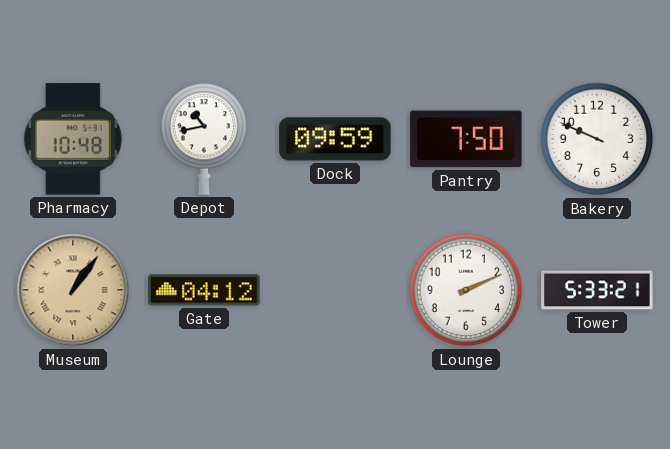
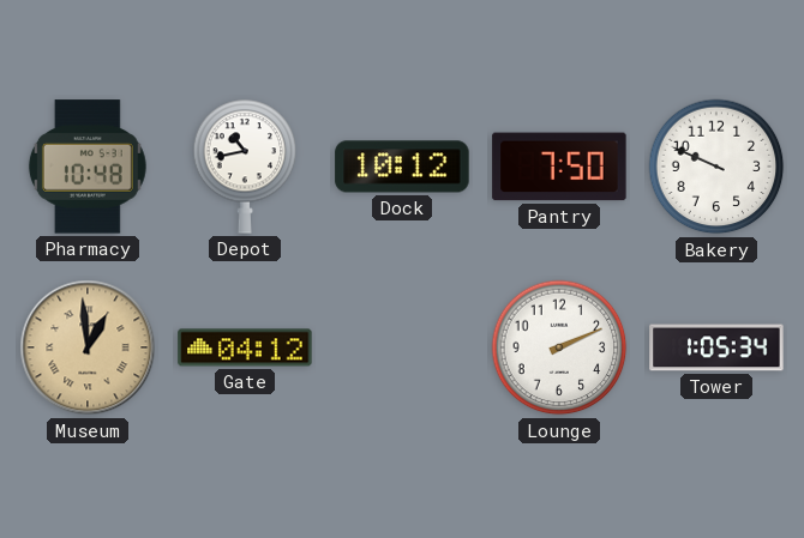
Dock: 09:59 -> 10:12 (402, 167)
Museum: 1:06 -> 12:59 (88, 347)
Tower: 5:33 -> 1:05 (716, 347)
